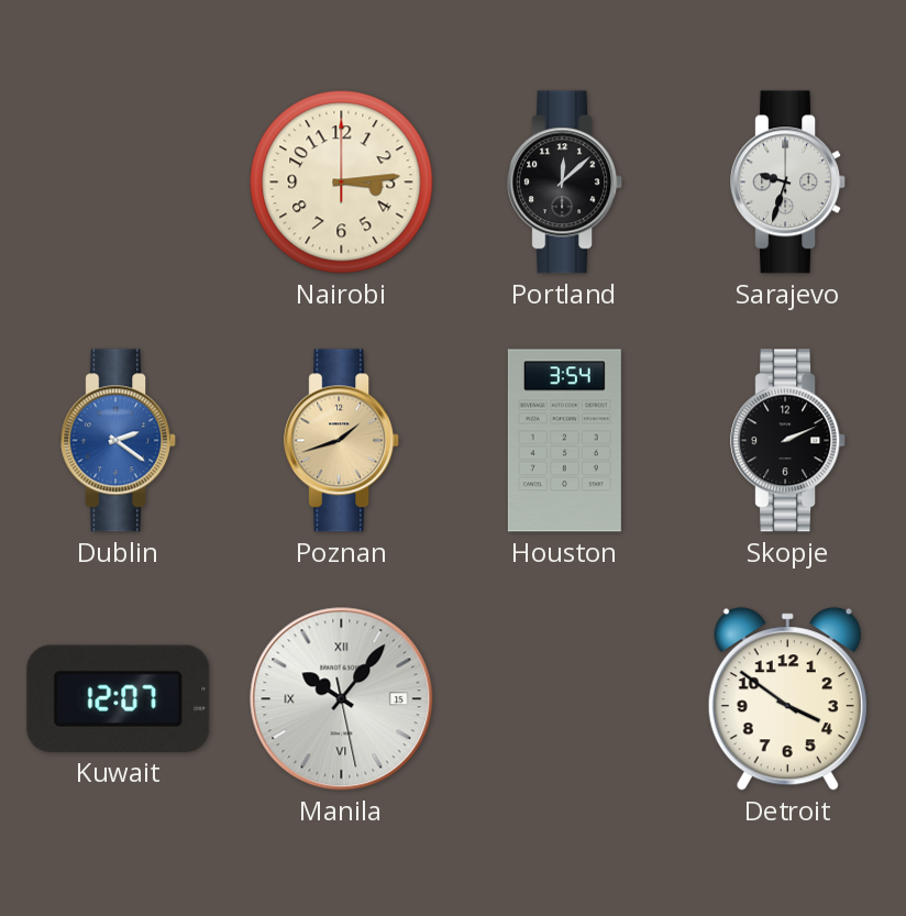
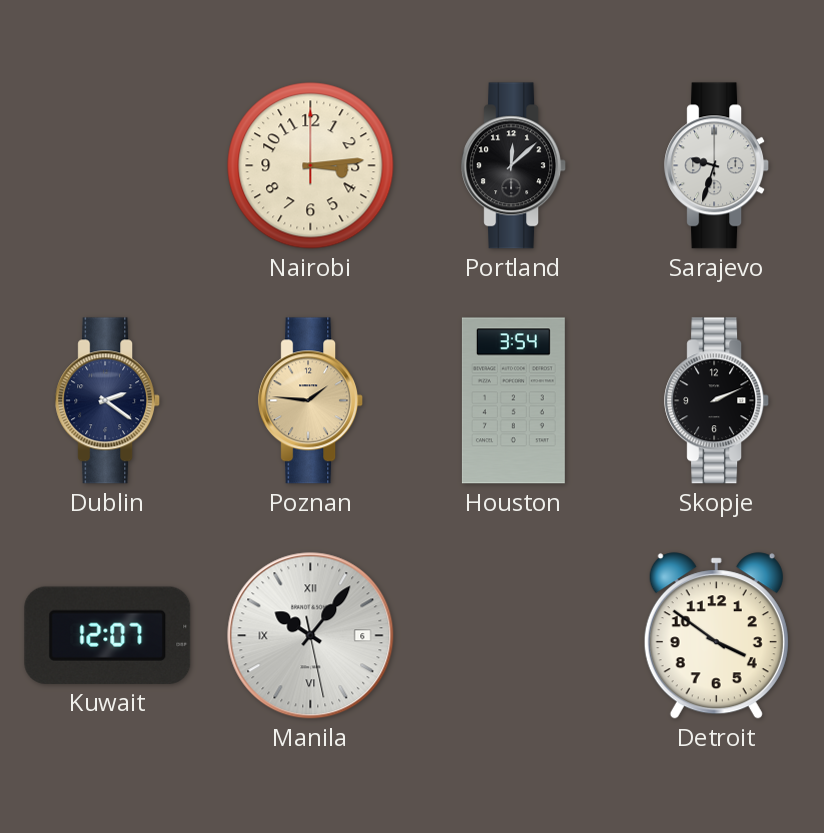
Dublin dial: blue -> navy (108, 401)
Poznan: 1:42 -> 1:46 (311, 401)
Manila date: 15 -> 6 (311, 636)
